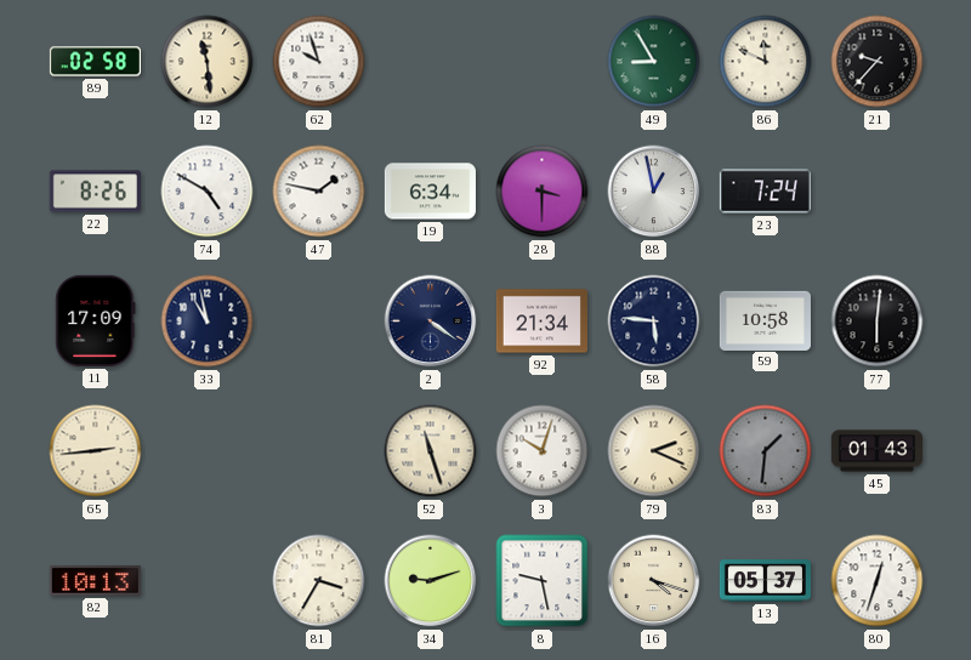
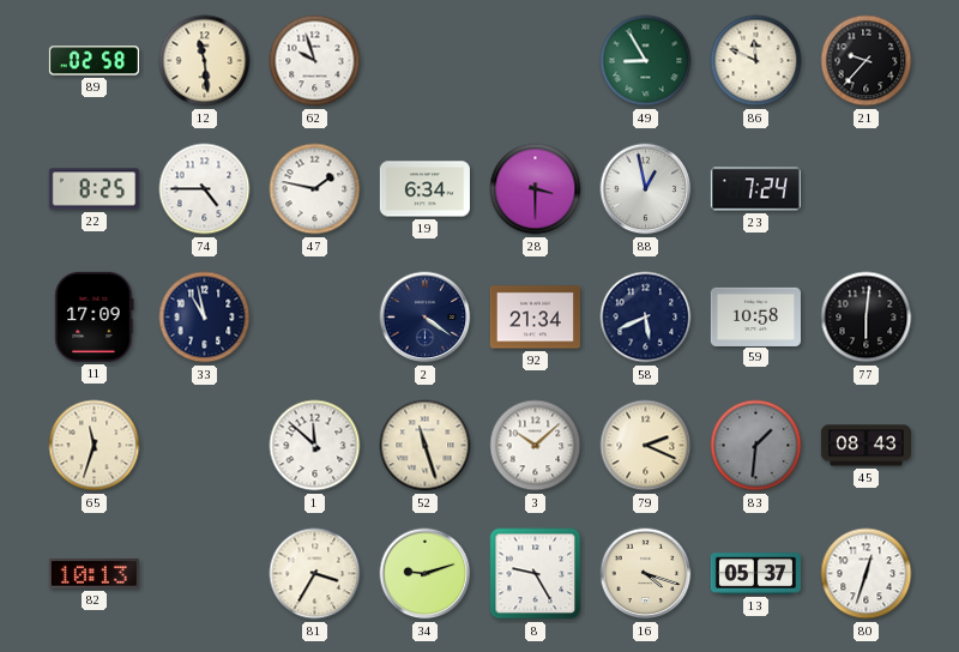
22: 8:26 -> 8:25 (94, 189)
74: 4:50 -> 4:45 (205, 189)
58: 5:46 -> 5:41 (646, 318)
65: 2:44 -> 11:33 (95, 446)
1: none -> 11:52 (315, 446)
3: 10:03 -> 10:08 (536, 446)
45: 01:43 -> 08:43 (865, 446)
8: 9:28 -> 9:25 (536, 574)
